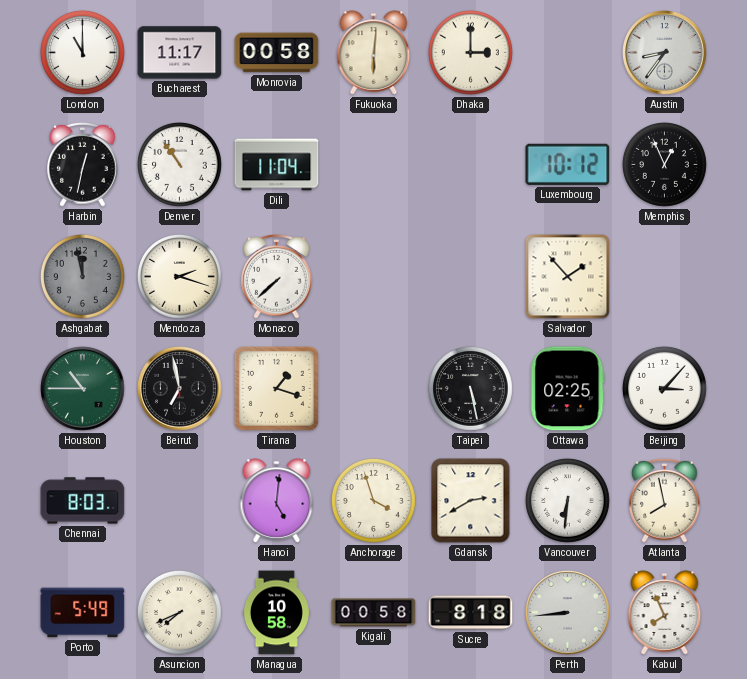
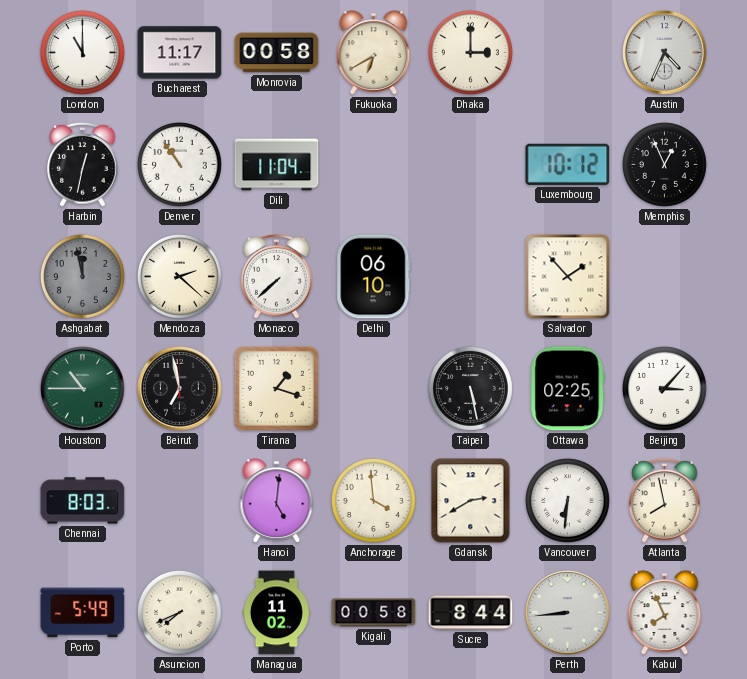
Fukuoka: 6:01 -> 6:40 (374, 53)
Austin: 8:36 -> 4:34 (665, 53)
Mendoza: 2:18 -> 2:22 (179, 276)
Delhi: none -> 06:10 (374, 277)
Anchorage: 3:57 -> 3:59 (373, 500)
Managua: 10:58 -> 11:02 (276, 613)
Sucre: 8:18 -> 8:44 (471, 613)
